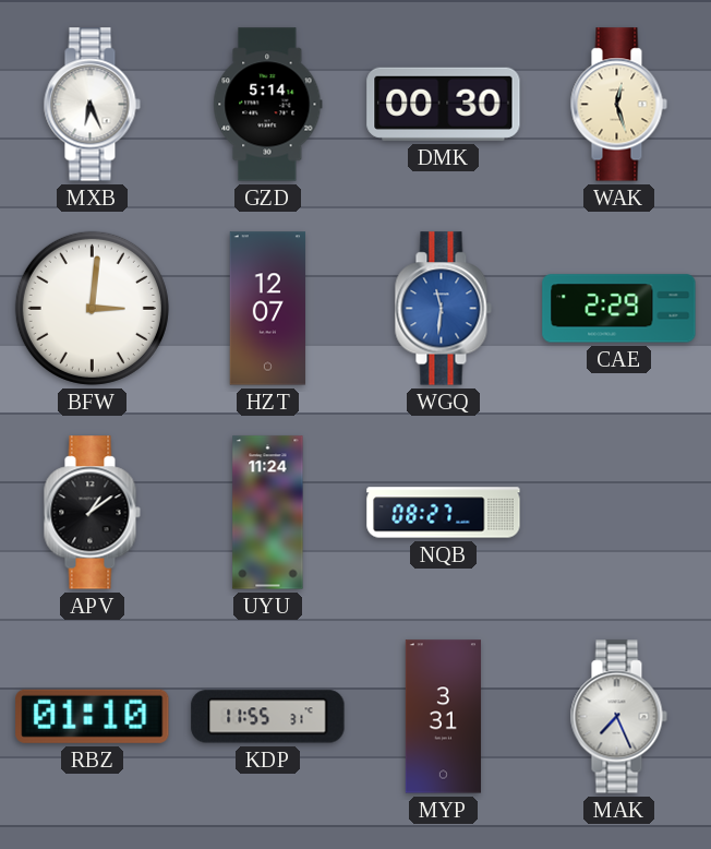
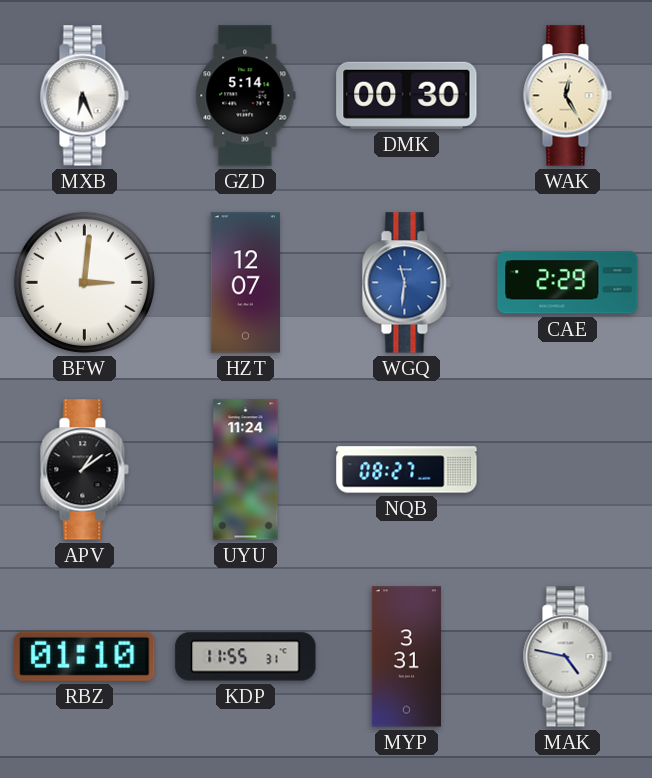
WAK: 12:27 -> 12:25 (567, 96)
MAK: 7:26 -> 4:47 (567, 657)
